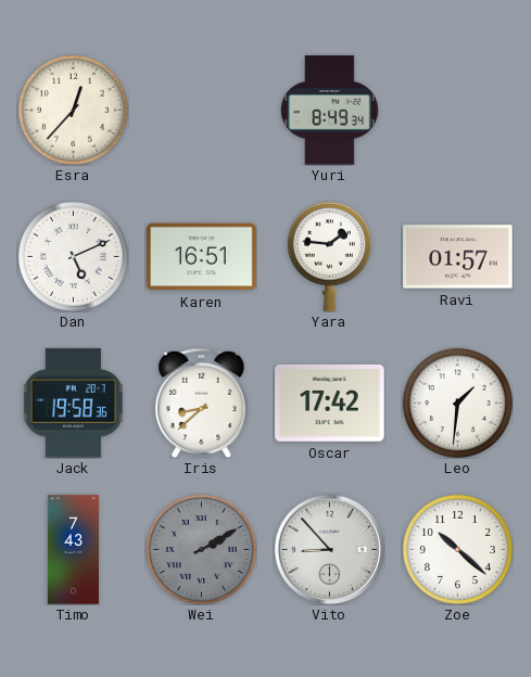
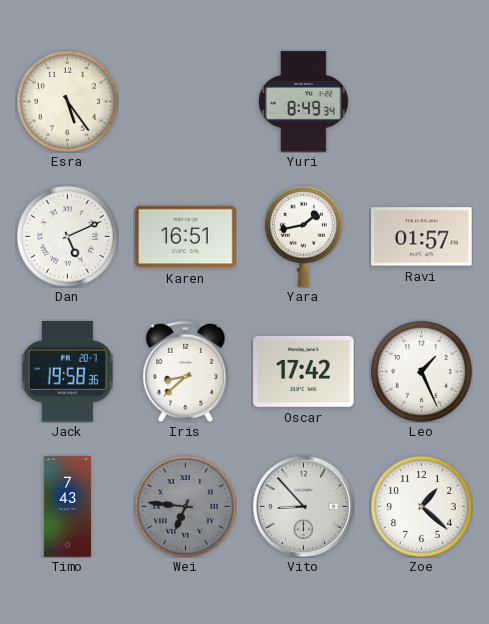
Esra: 12:37 -> 5:24 (67, 101)
Yara: 1:46 -> 1:43 (303, 236)
Leo: 1:31 -> 1:26 (421, 371)
Wei: 2:10 -> 6:46 (185, 506)
Zoe: 10:22 -> 1:22 (421, 506)
